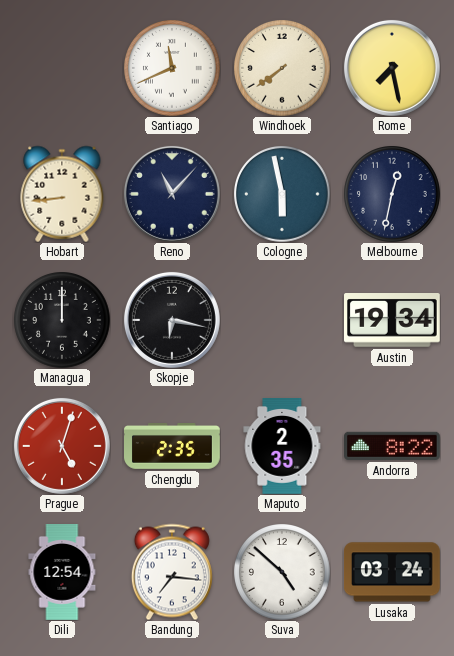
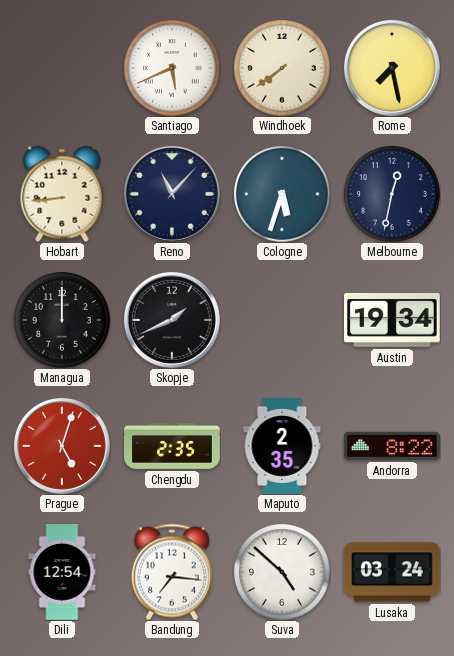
Santiago: 11:41 -> 5:41 (172, 68)
Cologne: 5:58 -> 5:33 (282, 194)
Skopje: 6:17 -> 1:41 (172, 320)
